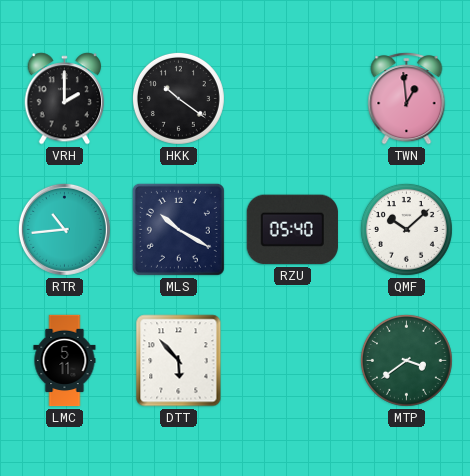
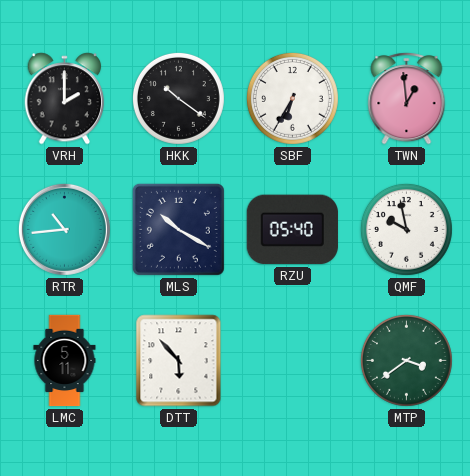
SBF: none -> 6:35 (292, 98)
QMF: 10:08 -> 9:58 (406, 229)
